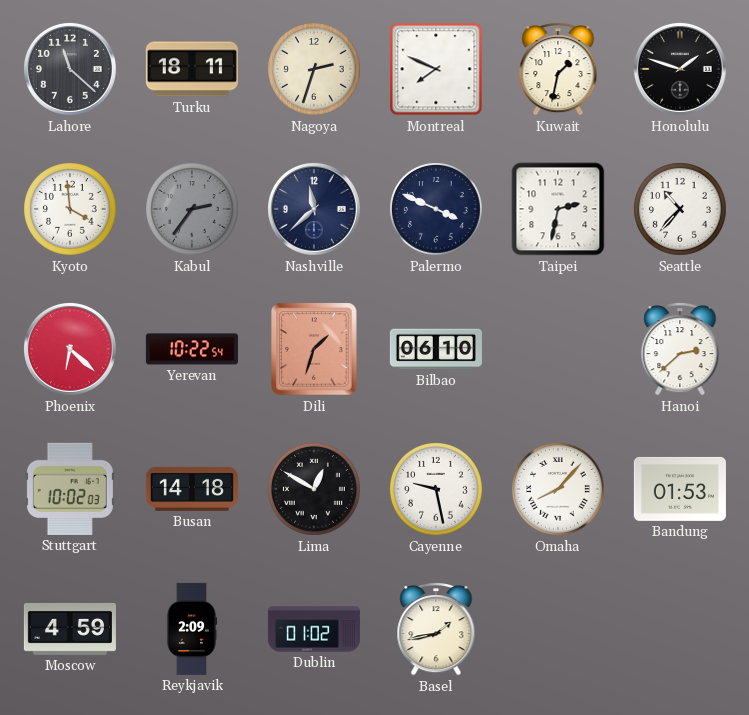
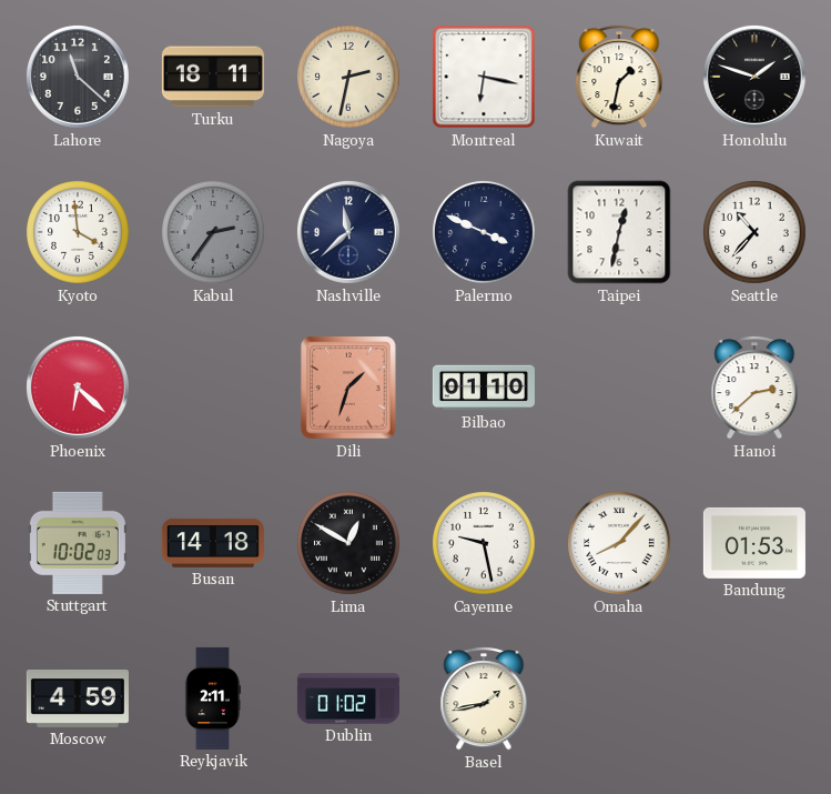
Nagoya: 2:33 -> 2:32 (349, 78)
Montreal: 7:49 -> 6:17 (484, 77)
Taipei: 2:32 -> 12:32 (619, 232)
Yerevan: 10:22 -> none (192, 349)
Bilbao: 06:10 -> 01:10 (484, 388)
Reykjavik: 2:09 -> 2:11 (213, 698)
